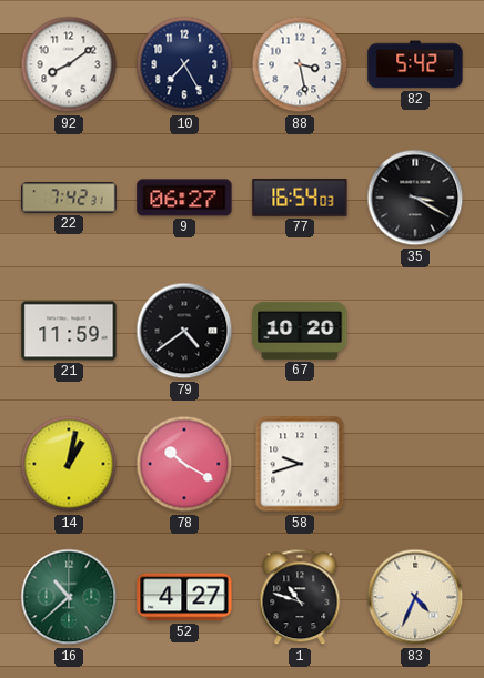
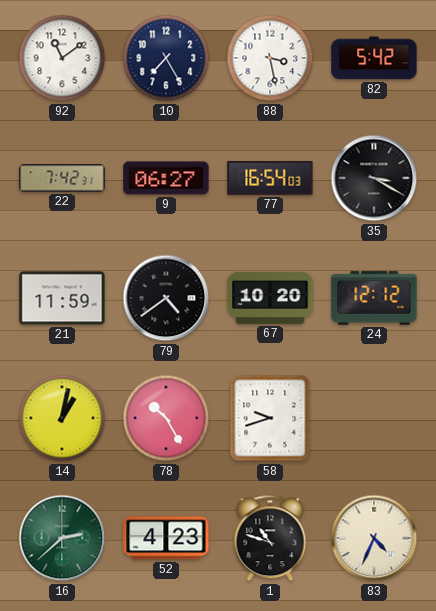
92: 8:09 -> 11:09 (62, 58)
24: none -> 12:12 (374, 298)
78: 10:20 -> 10:25 (166, 418)
16: 10:38 -> 2:38 (62, 538)
52: 4:27 -> 4:23 (166, 538)
